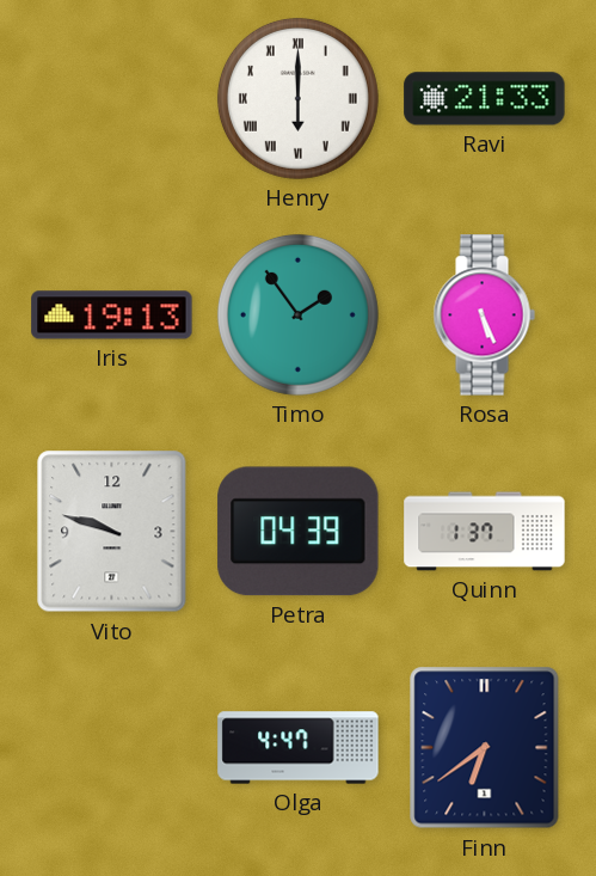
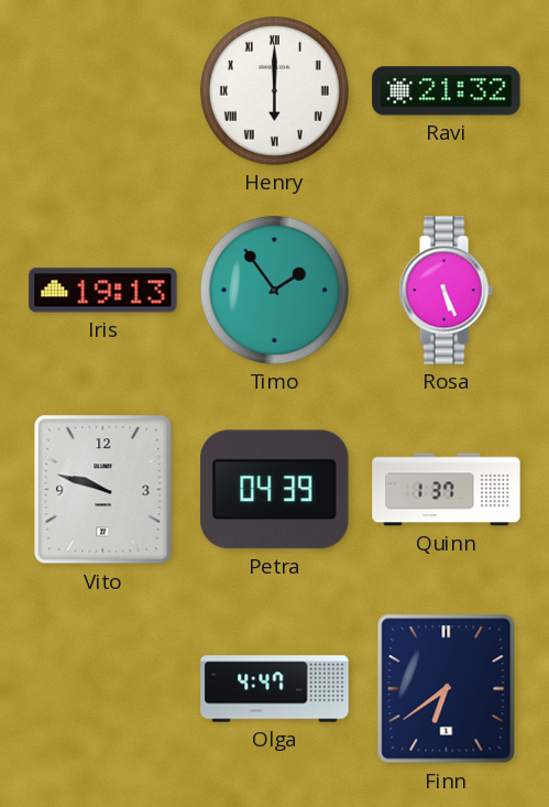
Ravi: 21:33 -> 21:32 (447, 91)
